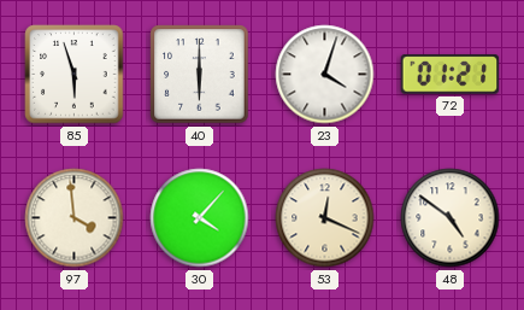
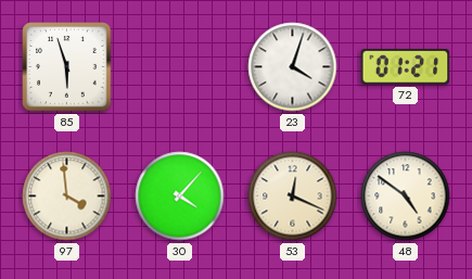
40: 6:00 -> none (200, 75)
